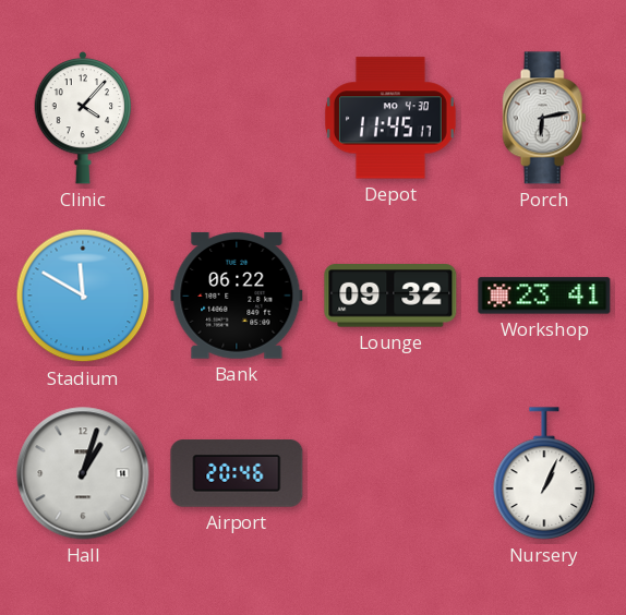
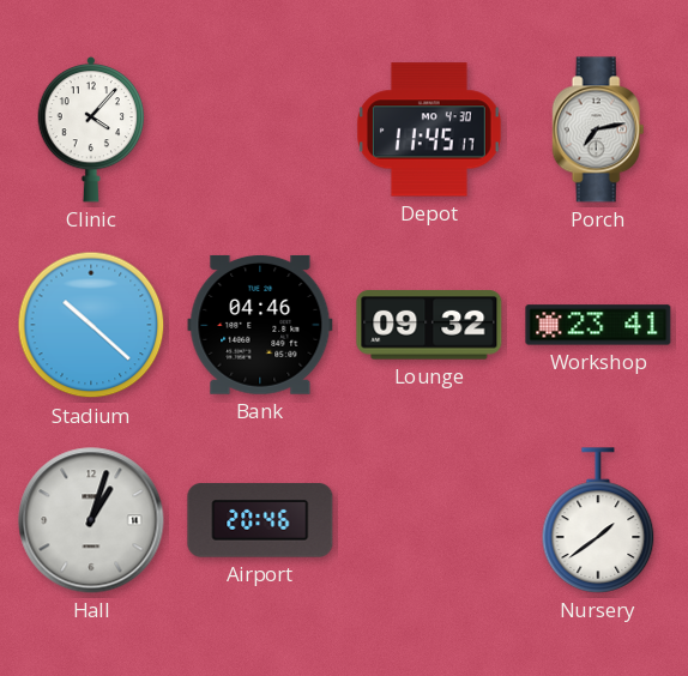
Porch: 6:13 -> 7:13 (598, 129)
Stadium: 11:50 -> 10:22 (91, 325)
Bank: 06:22 -> 04:46 (260, 325)
Nursery: 1:04 -> 1:39 (598, 520)
